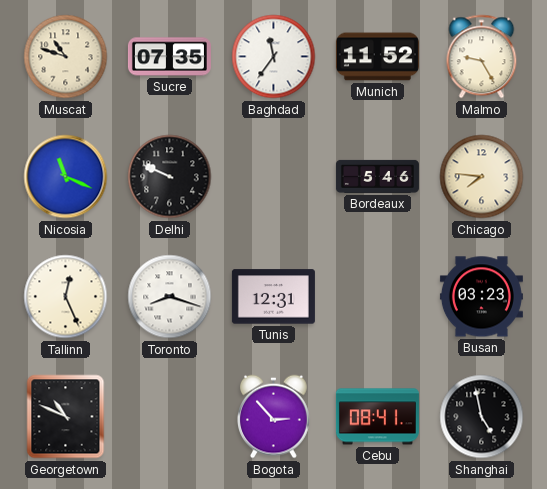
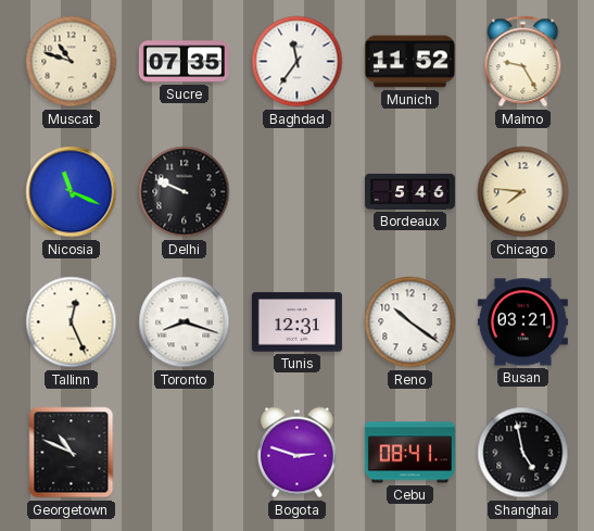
Reno: none -> 10:21 (410, 323)
Busan: 03:23 -> 03:21 (522, 323)
Bogota: 2:53 -> 2:48 (298, 453)
